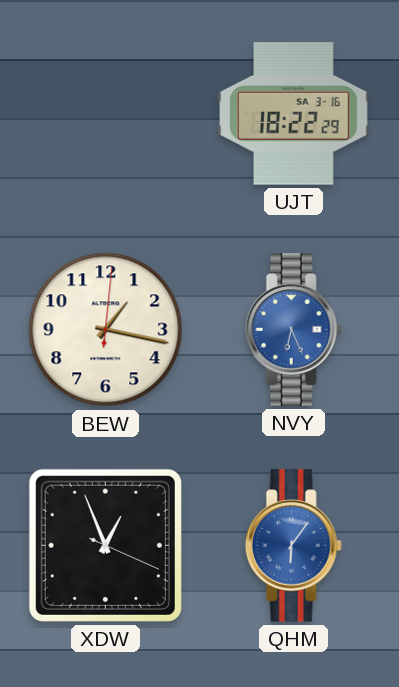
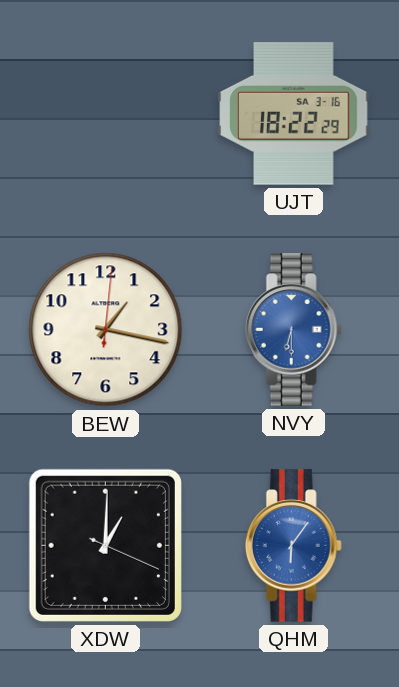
NVY: 6:26 -> 6:30 (293, 330)
XDW: 12:56 -> 1:00 (105, 545)
